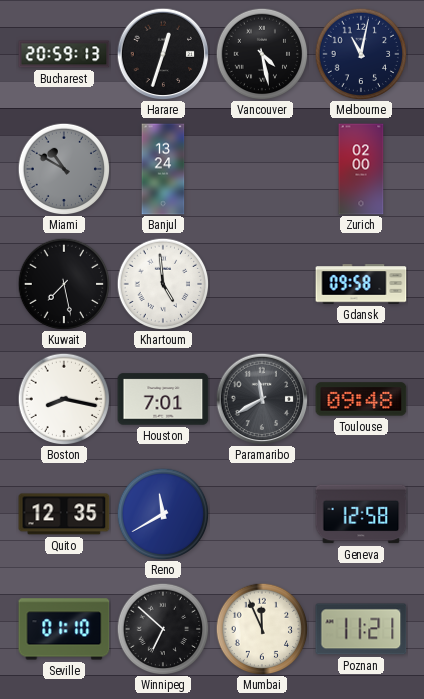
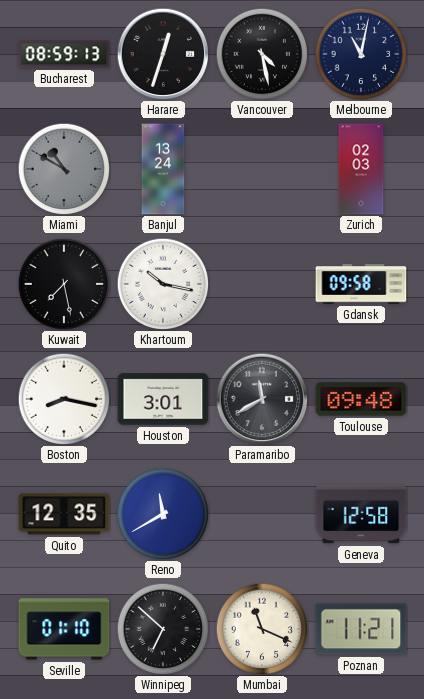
Bucharest: 20:59 -> 08:59 (64, 54)
Zurich: 02:00 -> 02:03 (361, 169)
Khartoum: 4:59 -> 10:17 (163, 284)
Houston: 7:01 -> 3:01 (163, 399)
Mumbai: 11:56 -> 11:19 (262, 629)
